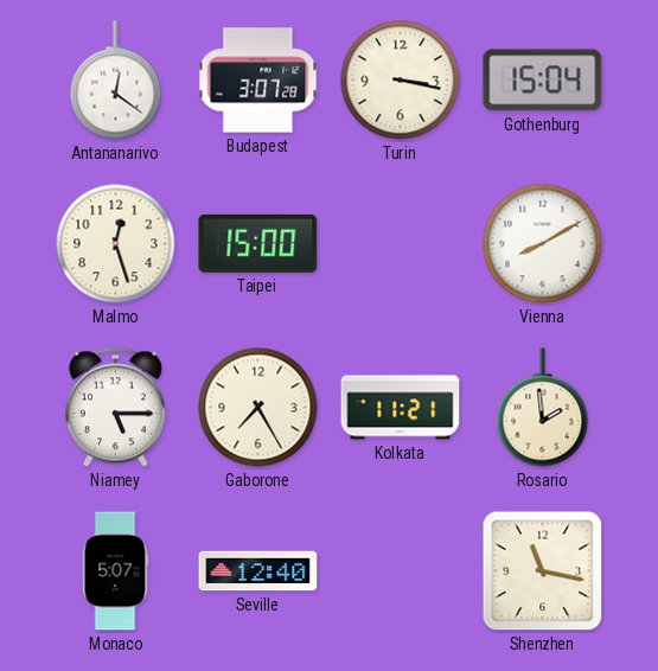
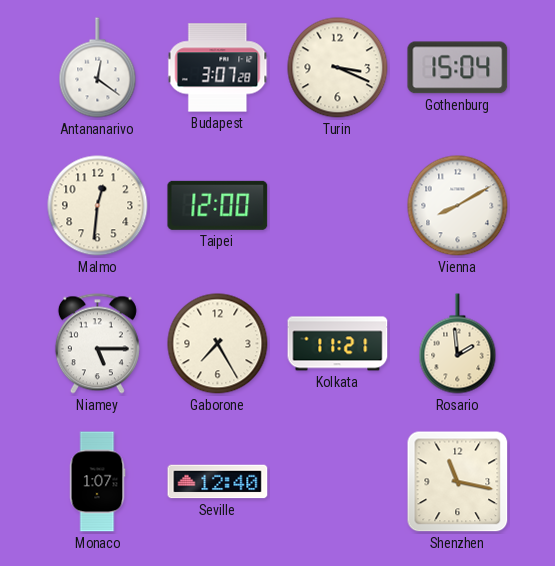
Turin: 3:17 -> 3:19 (338, 68)
Malmo: 12:27 -> 12:31 (98, 206)
Taipei: 15:00 -> 12:00 (218, 205)
Monaco: 5:07 -> 1:07 (97, 482)
